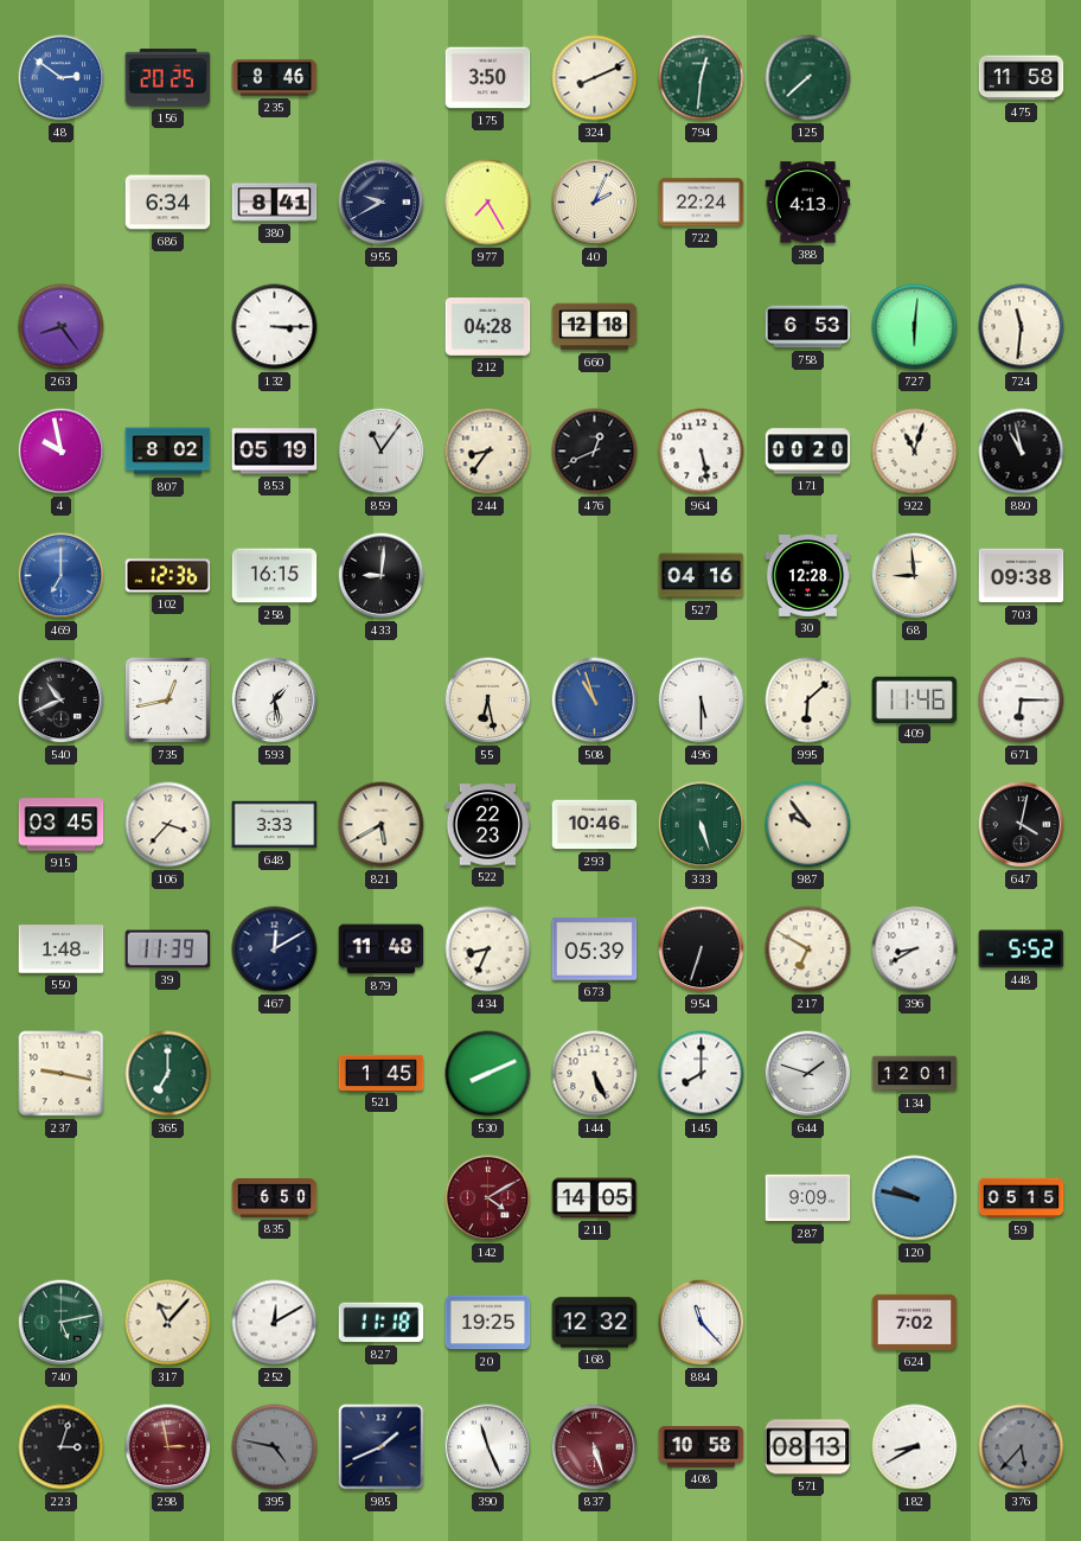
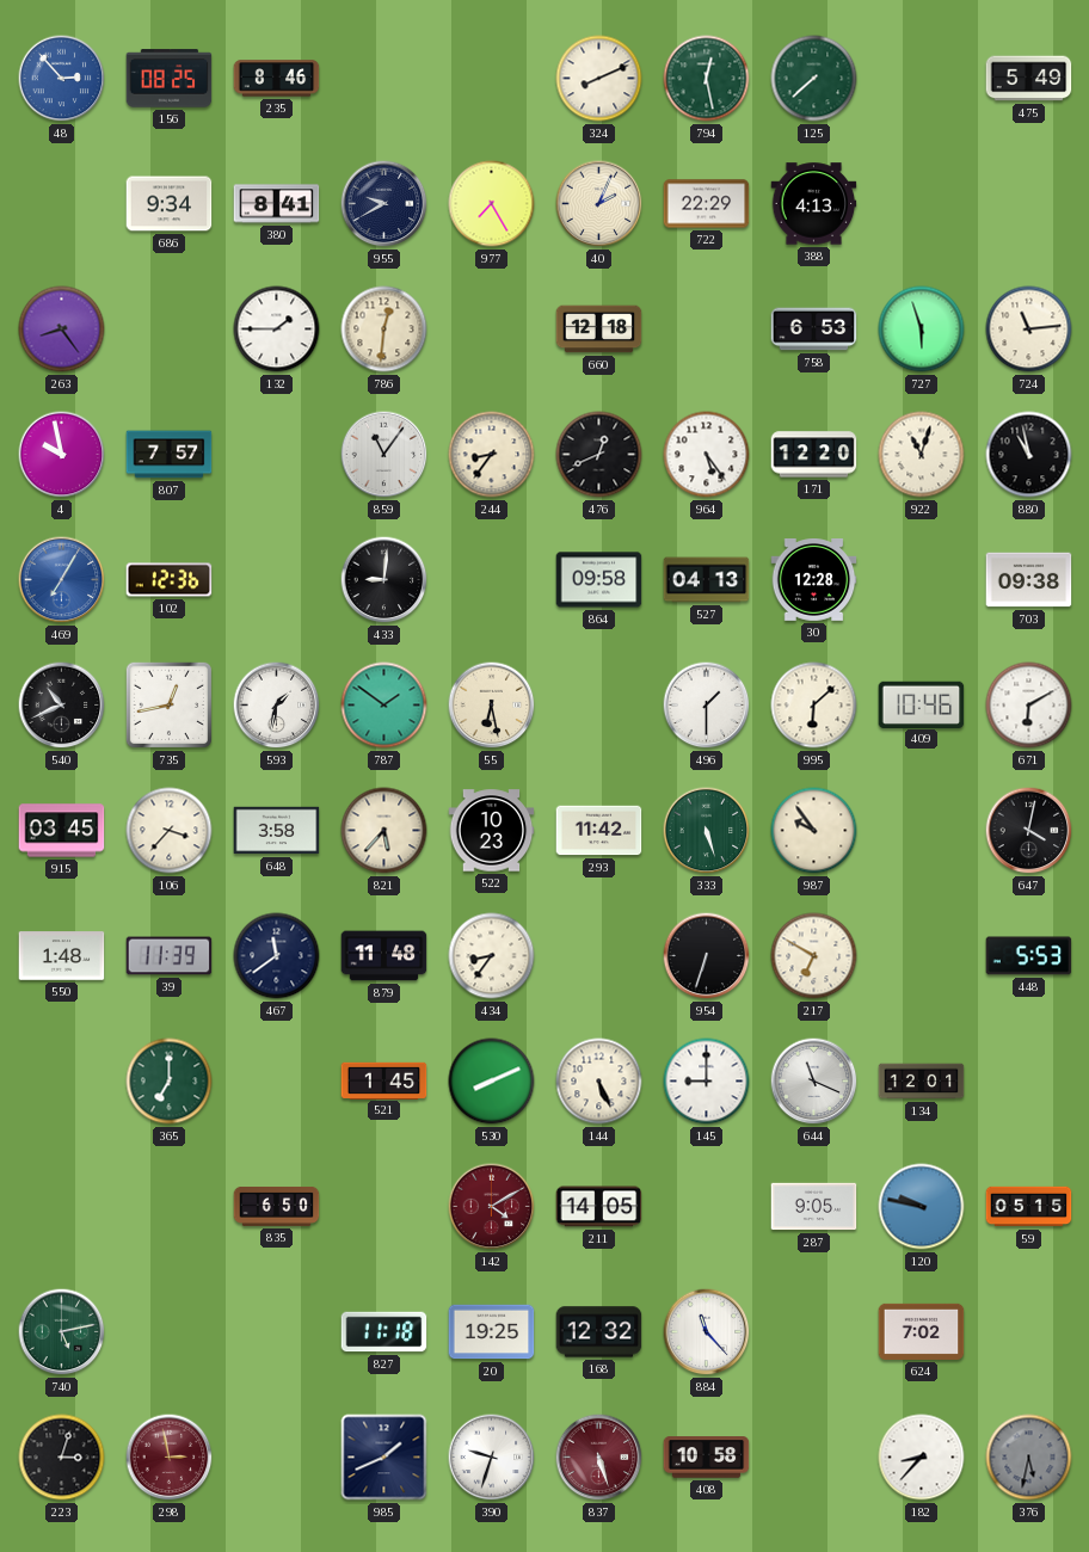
48: 2:51 -> 2:53 (62, 79)
156: 20:25 -> 08:25 (170, 79)
175: 3:50 -> none (488, 78)
794: 12:31 -> 12:28 (707, 79)
475: 11:58 -> 5:49 (1029, 79)
686: 6:34 -> 9:34 (170, 204)
722: 22:24 -> 22:29 (707, 204)
132: 3:15 -> 1:45 (277, 330)
786: none -> 12:31 (384, 330)
212: 04:28 -> none (488, 327)
727: 6:01 -> 5:57 (922, 330)
724: 11:31 -> 11:14 (1029, 330)
807: 8:02 -> 7:57 (170, 455)
853: 05:19 -> none (275, 452)
964: 5:28 -> 5:24 (707, 455)
171: 00:20 -> 12:20 (814, 455)
469: 7:00 -> 7:05 (62, 580)
258: 16:15 -> none (275, 576)
864: none -> 09:58 (599, 580)
527: 04:16 -> 04:13 (707, 580)
68: 8:59 -> none (915, 576)
593: 1:28 -> 1:32 (277, 706)
787: none -> 1:51 (384, 706)
508: 10:57 -> none (595, 701)
496: 5:30 -> 1:30 (707, 706)
409: 11:46 -> 10:46 (922, 704)
671: 6:15 -> 6:10 (1029, 706)
648: 3:33 -> 3:58 (277, 831)
821: 5:40 -> 5:37 (384, 831)
522: 22:23 -> 10:23 (492, 831)
293: 10:46 -> 11:42 (599, 831)
467: 12:10 -> 11:39 (277, 956)
434: 8:34 -> 8:36 (492, 956)
673: 05:39 -> none (595, 949)
396: 8:40 -> none (915, 949)
448: 5:52 -> 5:53 (1029, 956)
237: 9:17 -> none (62, 1074)
145: 8:00 -> 9:00 (707, 1082)
644: 1:48 -> 11:19 (814, 1082)
287: 9:09 -> 9:05 (814, 1207)
317: 11:07 -> none (168, 1323)
252: 12:10 -> none (275, 1323)
395: 4:47 -> none (275, 1447)
390: 11:26 -> 9:33 (492, 1458)
571: 08:13 -> none (808, 1447)
182: 8:40 -> 8:37 (922, 1458)
376: 5:37 -> 5:32 (1029, 1458)
